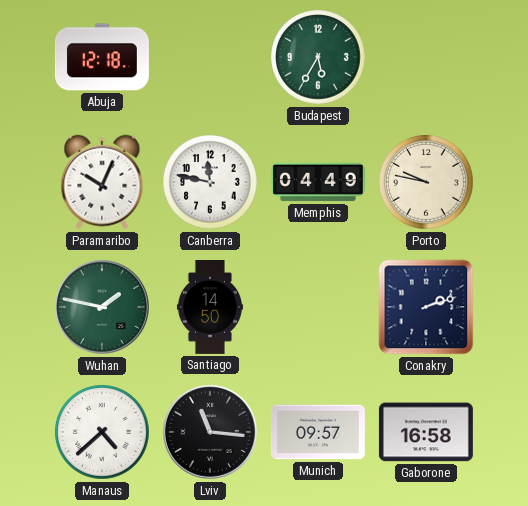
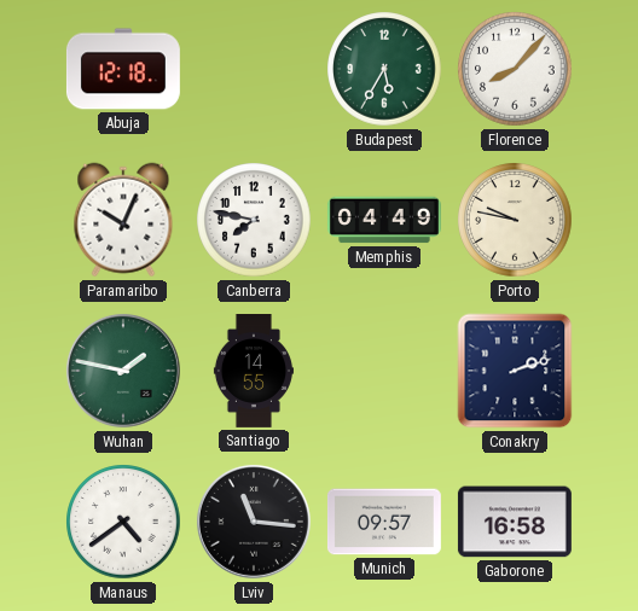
Florence: none -> 8:07 (515, 69)
Canberra: 11:47 -> 7:47 (254, 220)
Santiago: 14:50 -> 14:55 (254, 372)
Manaus: 4:38 -> 4:39 (123, 522)
